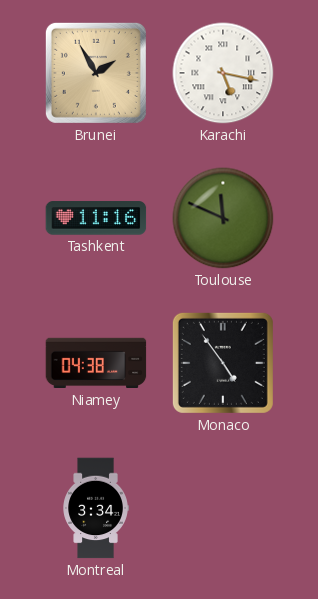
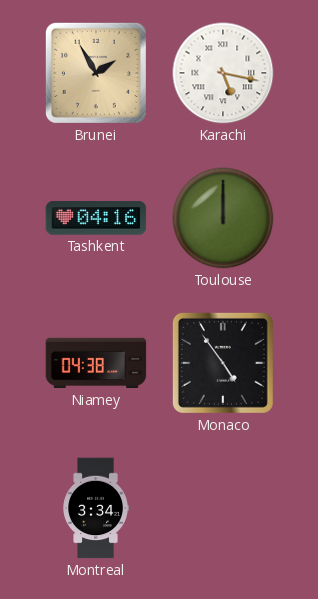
Tashkent: 11:16 -> 04:16 (96, 218)
Toulouse: 11:49 -> 12:00 (223, 218)
